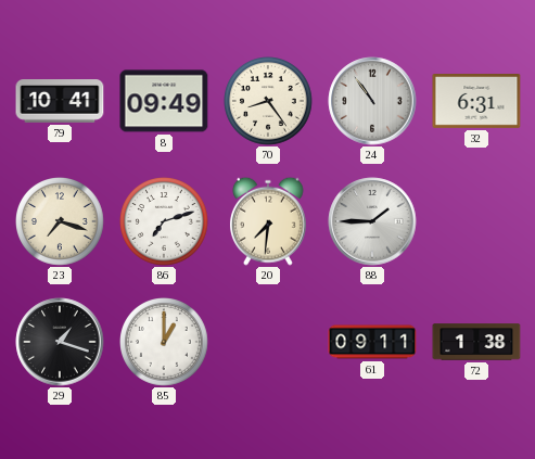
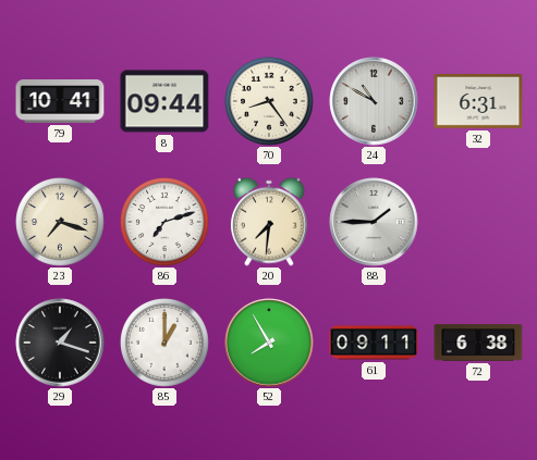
8: 09:49 -> 09:44 (164, 101)
24: 10:54 -> 10:50 (374, 101)
52: none -> 7:55 (269, 343)
72: 1:38 -> 6:38 (478, 343)
